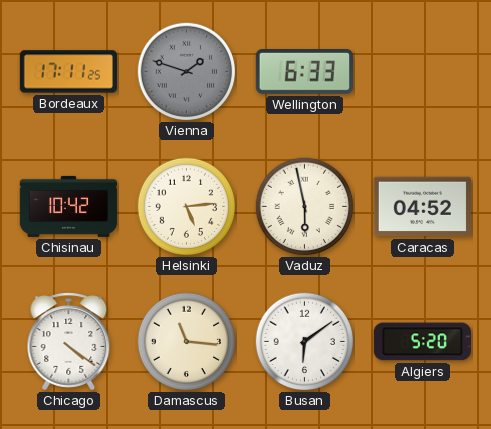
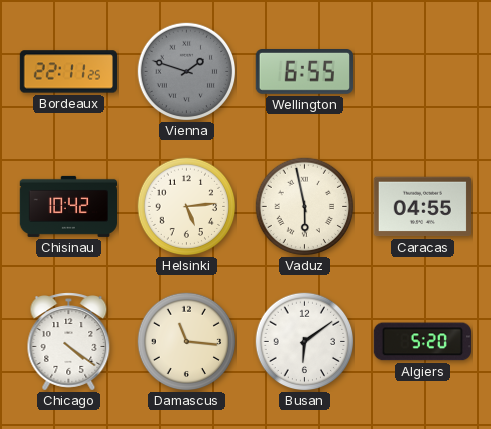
Bordeaux: 17:11 -> 22:11 (69, 72)
Wellington: 6:33 -> 6:55 (304, 72)
Caracas: 04:52 -> 04:55 (422, 207)
